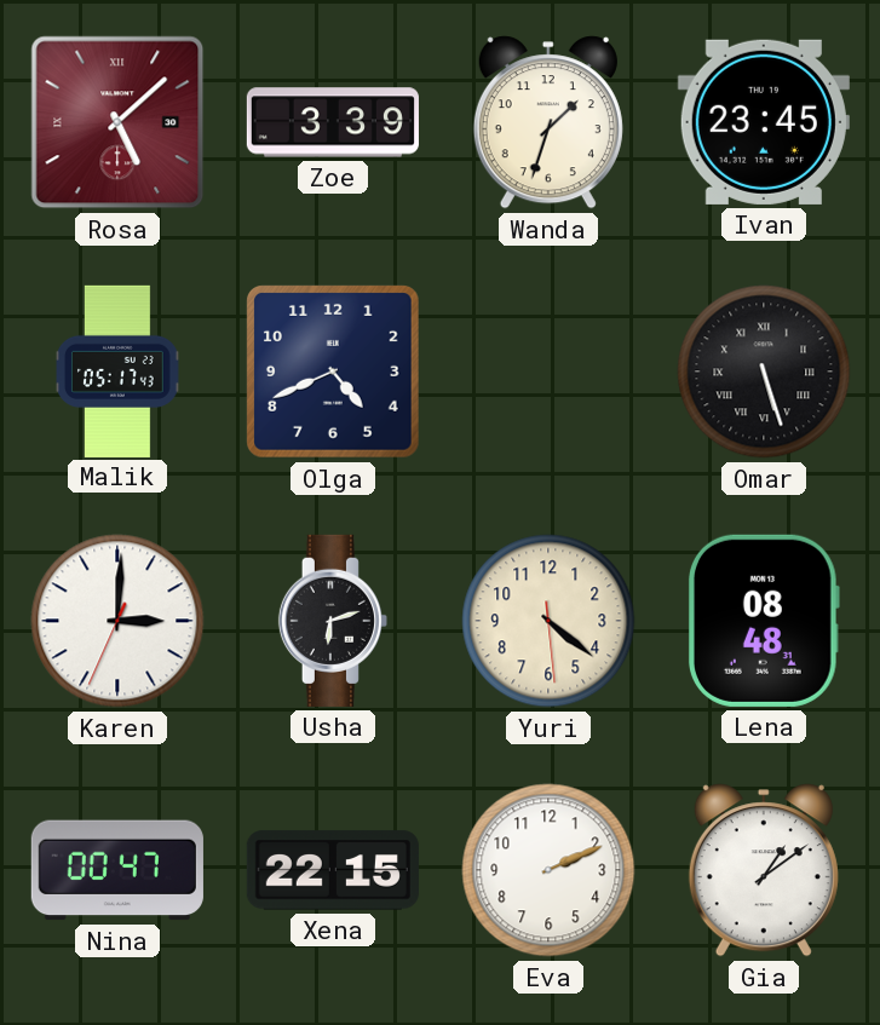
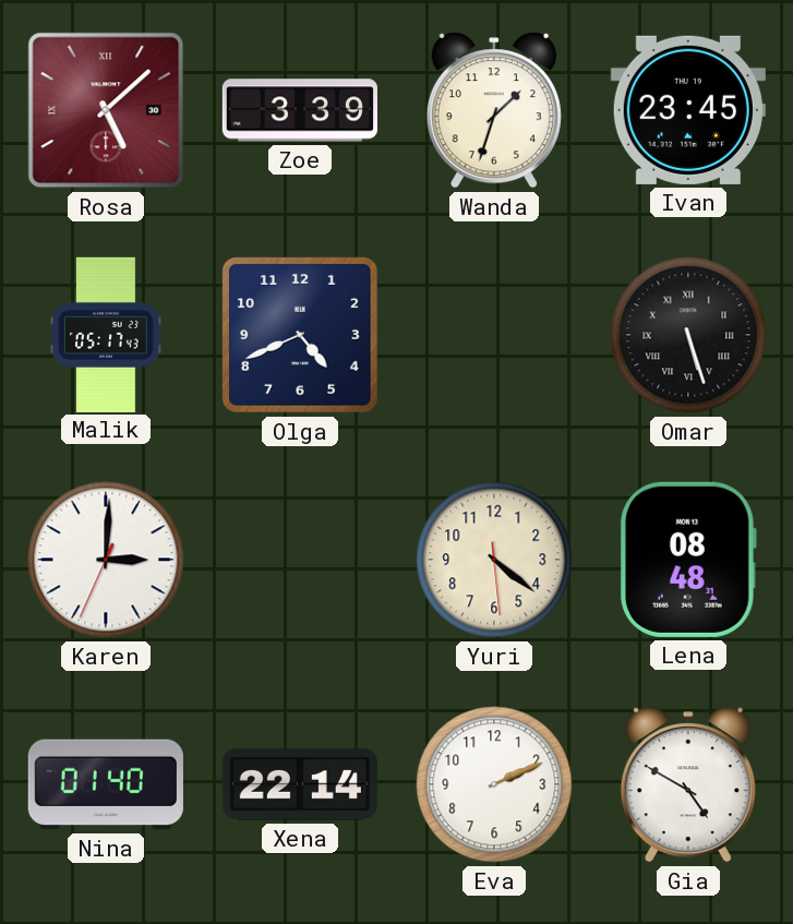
Usha: 6:12 -> none (333, 621)
Nina: 00:47 -> 01:40 (106, 784)
Xena: 22:15 -> 22:14 (300, 784)
Gia: 1:09 -> 4:50 (688, 784)
